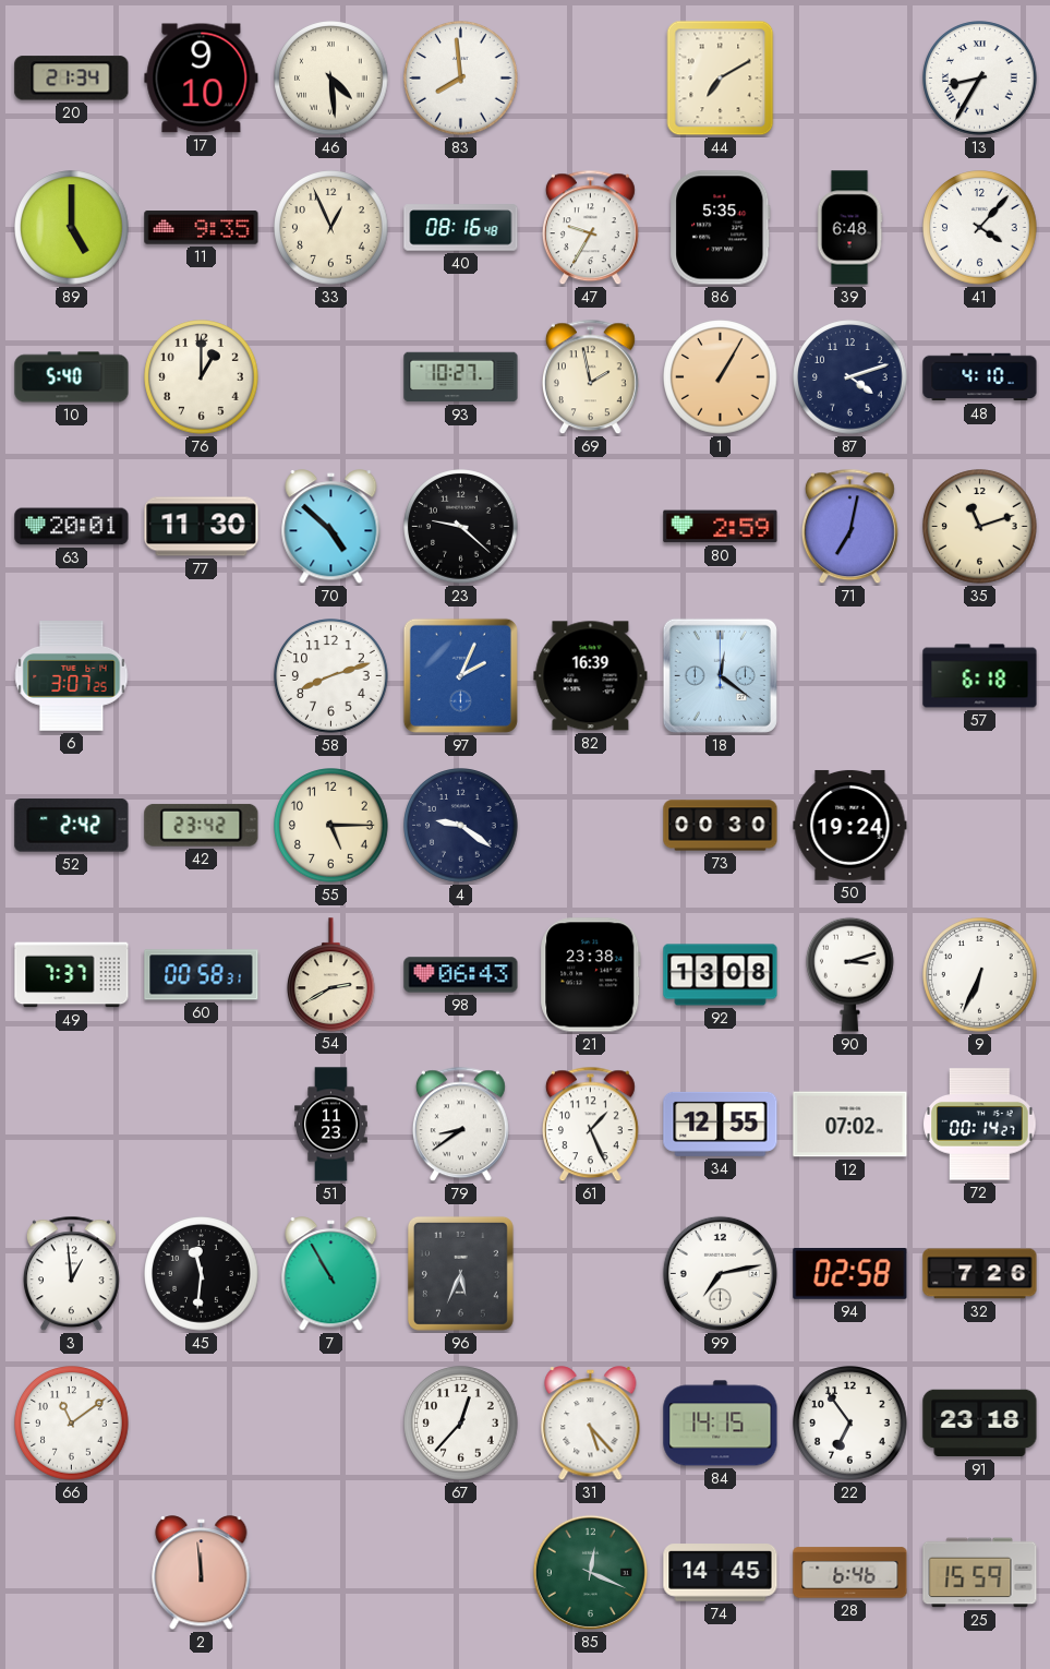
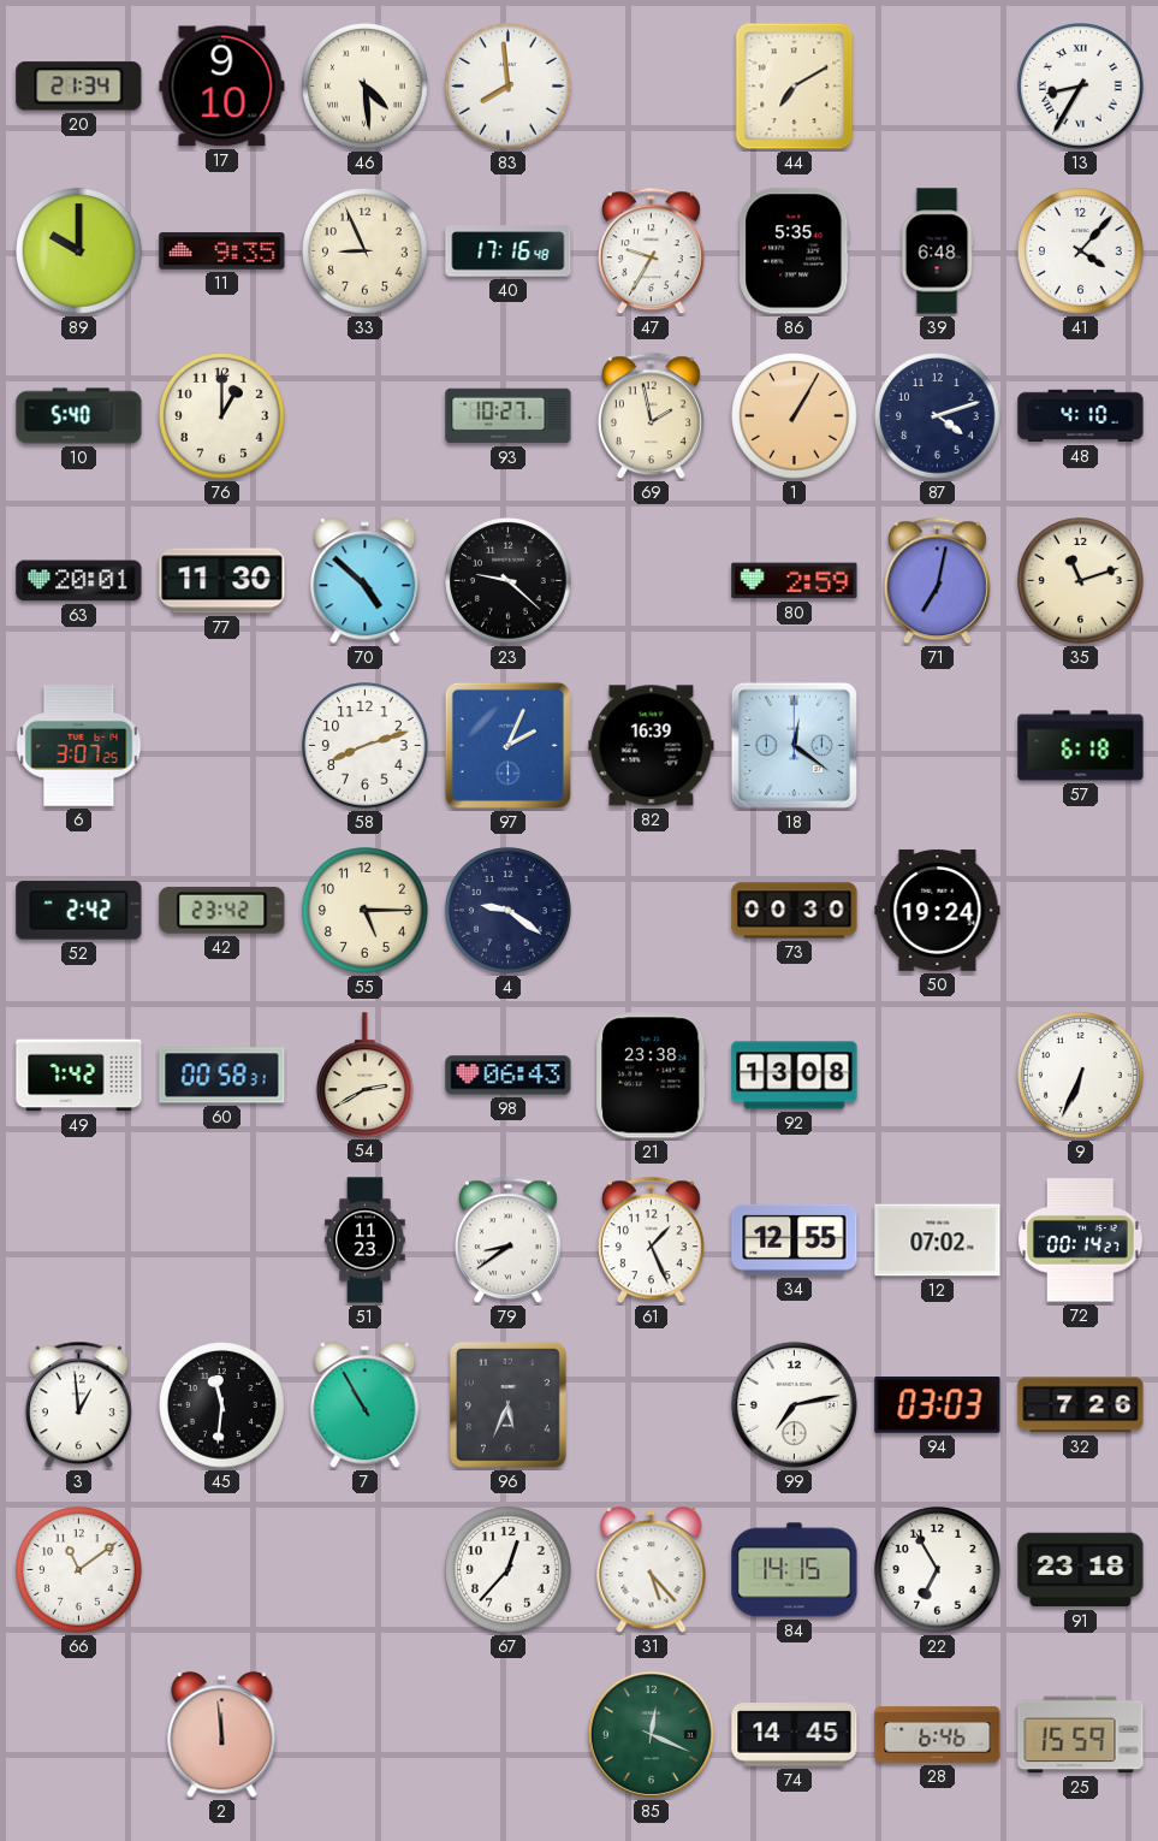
89: 5:00 -> 10:00 (79, 251)
33: 12:56 -> 8:56 (366, 251)
40: 08:16 -> 17:16 (509, 251)
49: 7:37 -> 7:42 (79, 1076)
90: 3:12 -> none (850, 974)
94: 02:58 -> 03:03 (938, 1405)
22: 6:54 -> 6:55 (938, 1570)
